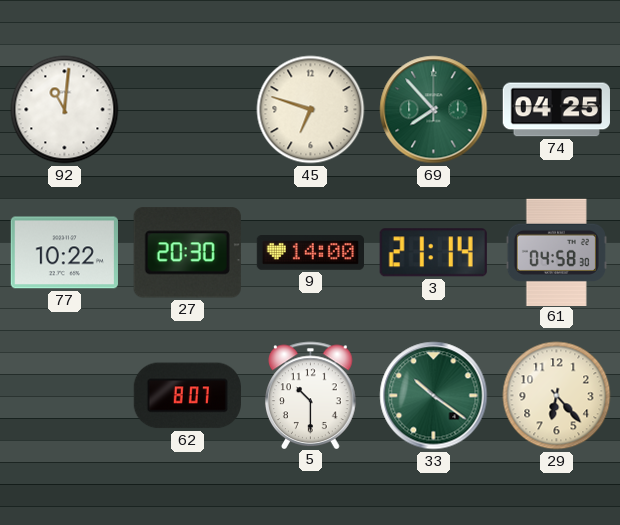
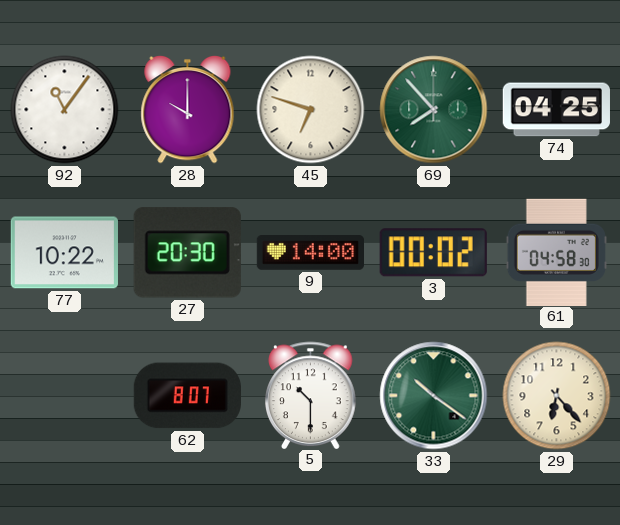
92: 11:01 -> 11:06 (65, 110)
28: none -> 10:00 (188, 109)
3: 21:14 -> 00:02 (433, 253)
